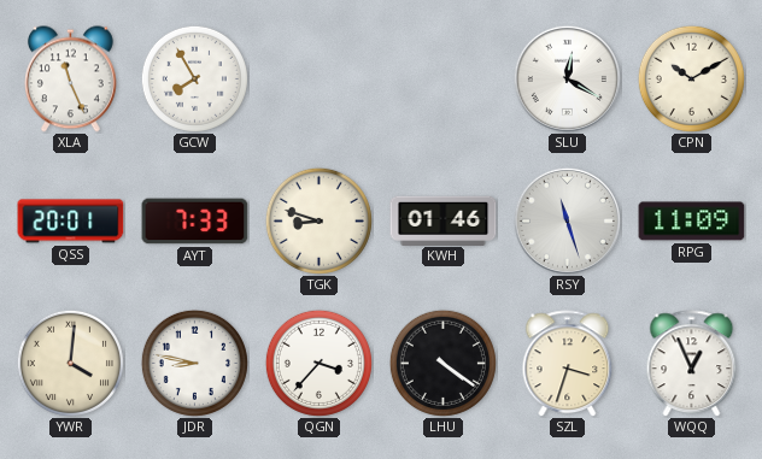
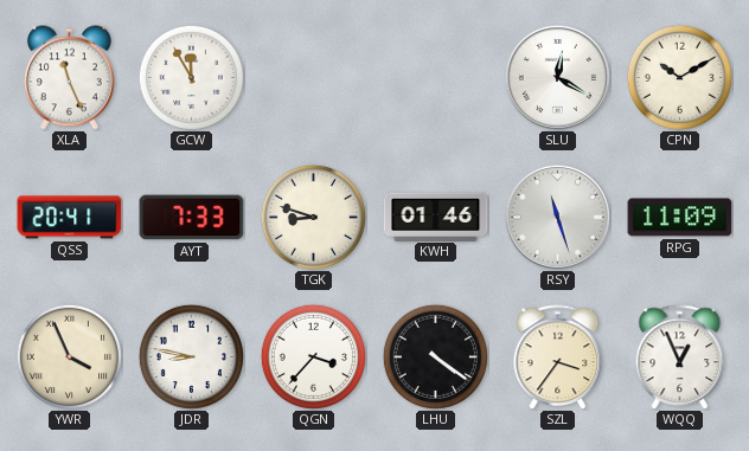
GCW: 7:55 -> 11:55 (191, 77)
QSS: 20:01 -> 20:41 (70, 218)
YWR: 4:01 -> 3:56 (69, 356)
SZL: 3:33 -> 3:36 (558, 357)
